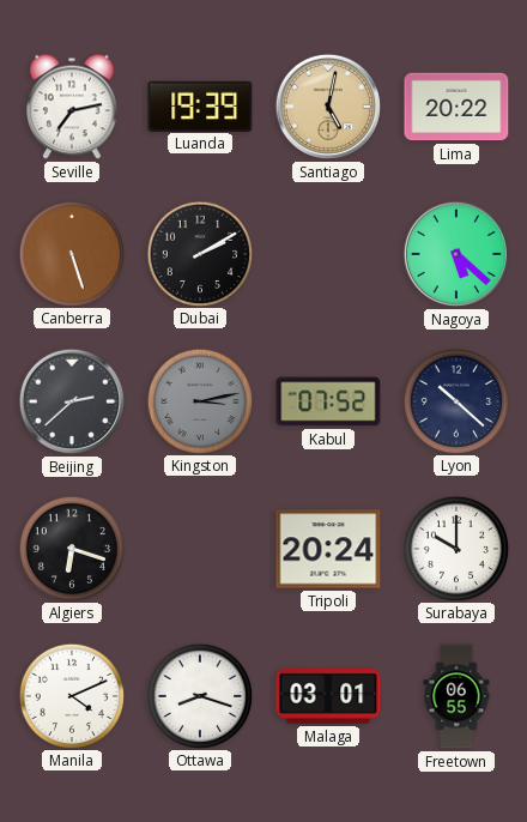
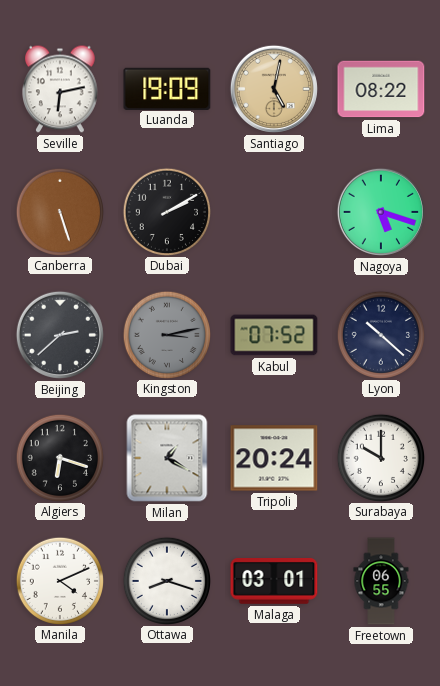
Seville: 7:13 -> 6:13 (61, 89)
Luanda: 19:39 -> 19:09 (167, 88)
Lima: 20:22 -> 08:22 (381, 89)
Nagoya: 5:22 -> 5:18 (381, 212)
Milan: none -> 1:20 (167, 458)
